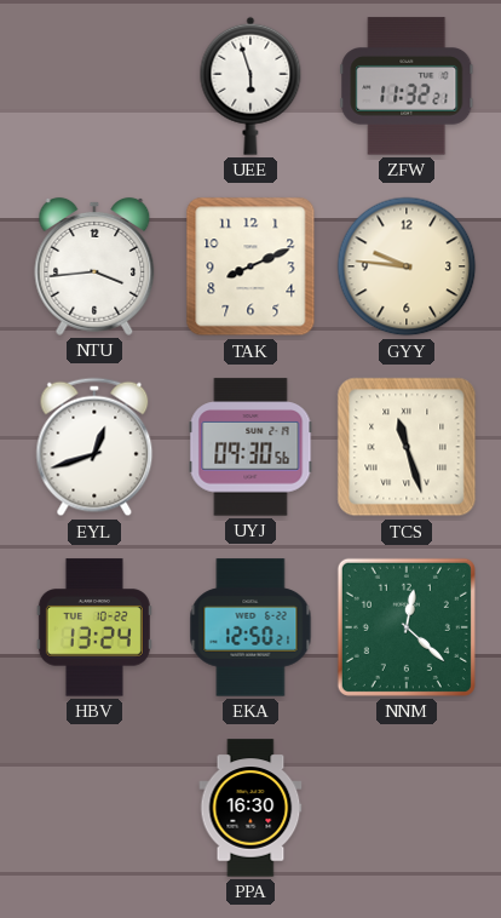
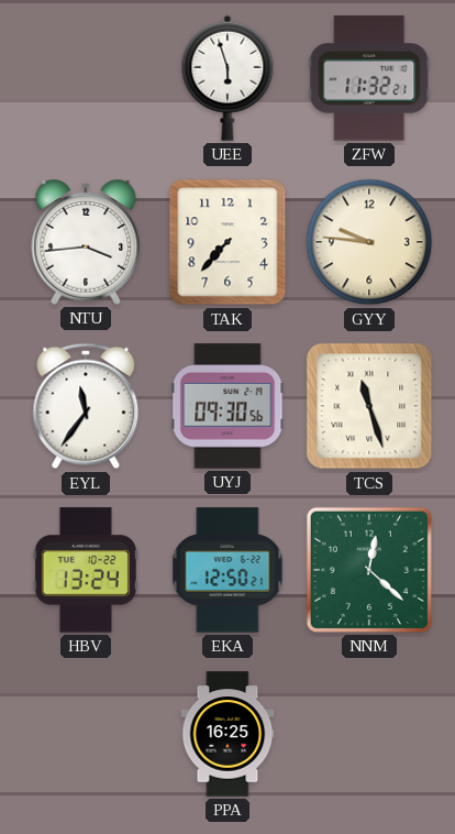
TAK: 8:11 -> 7:37 (227, 242)
EYL: 12:42 -> 11:36 (86, 406)
PPA: 16:30 -> 16:25 (227, 734)
